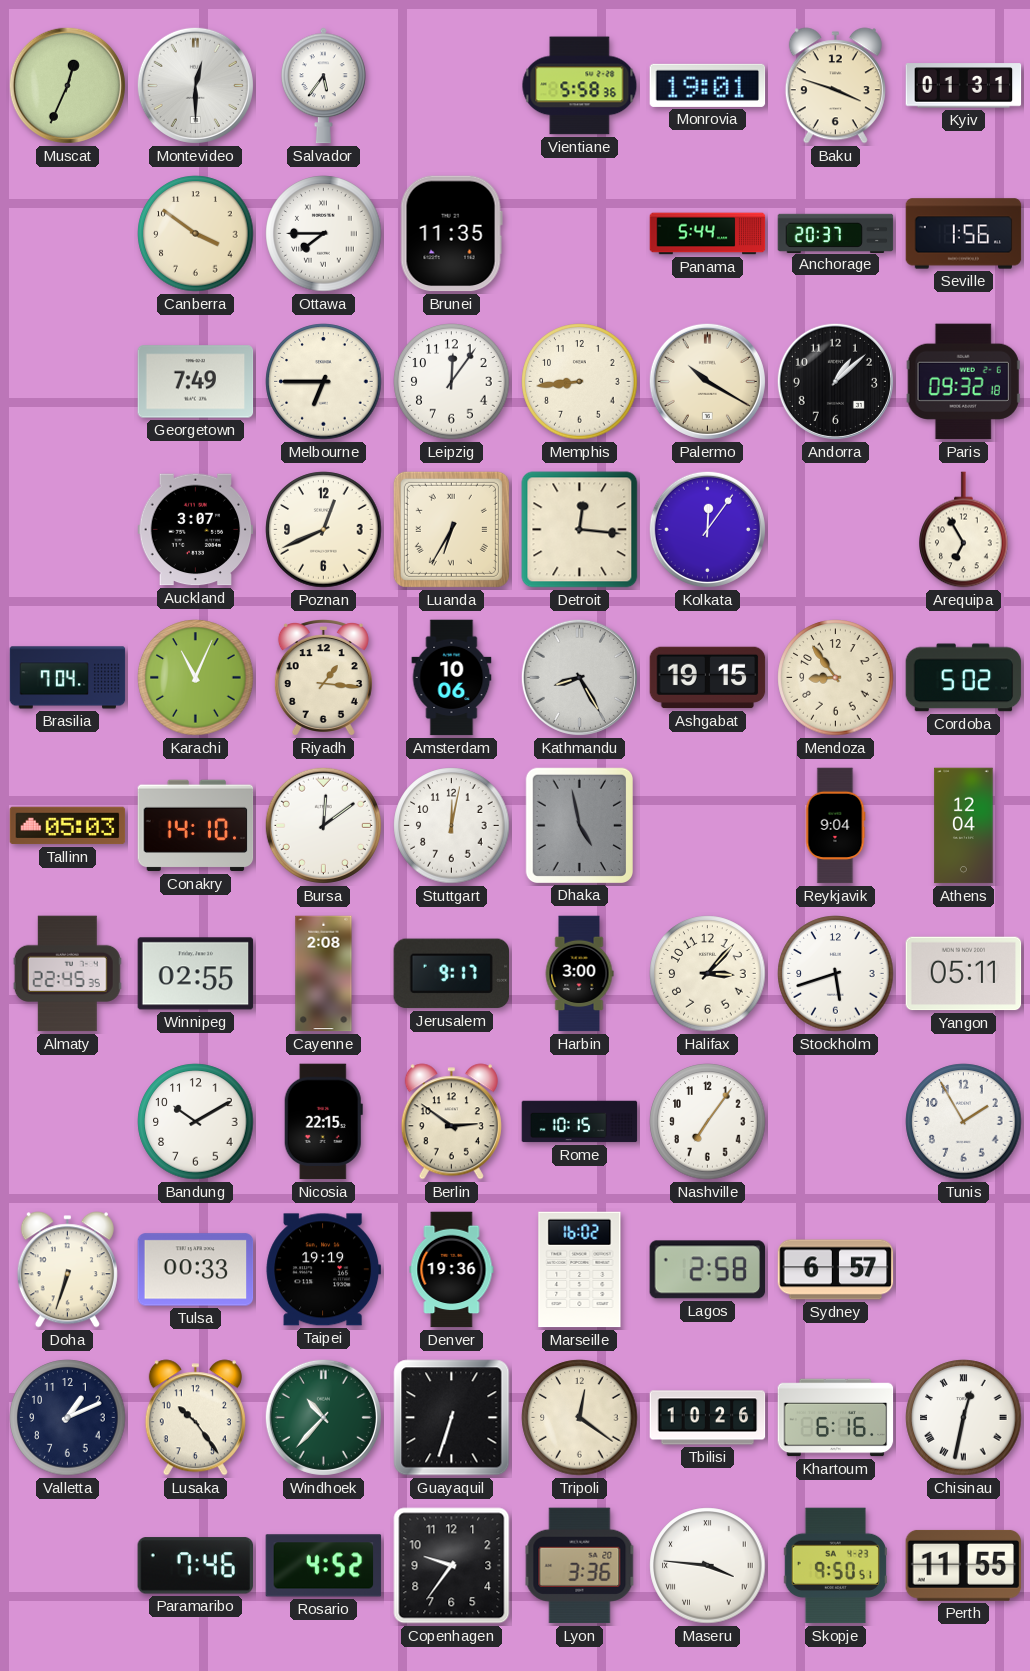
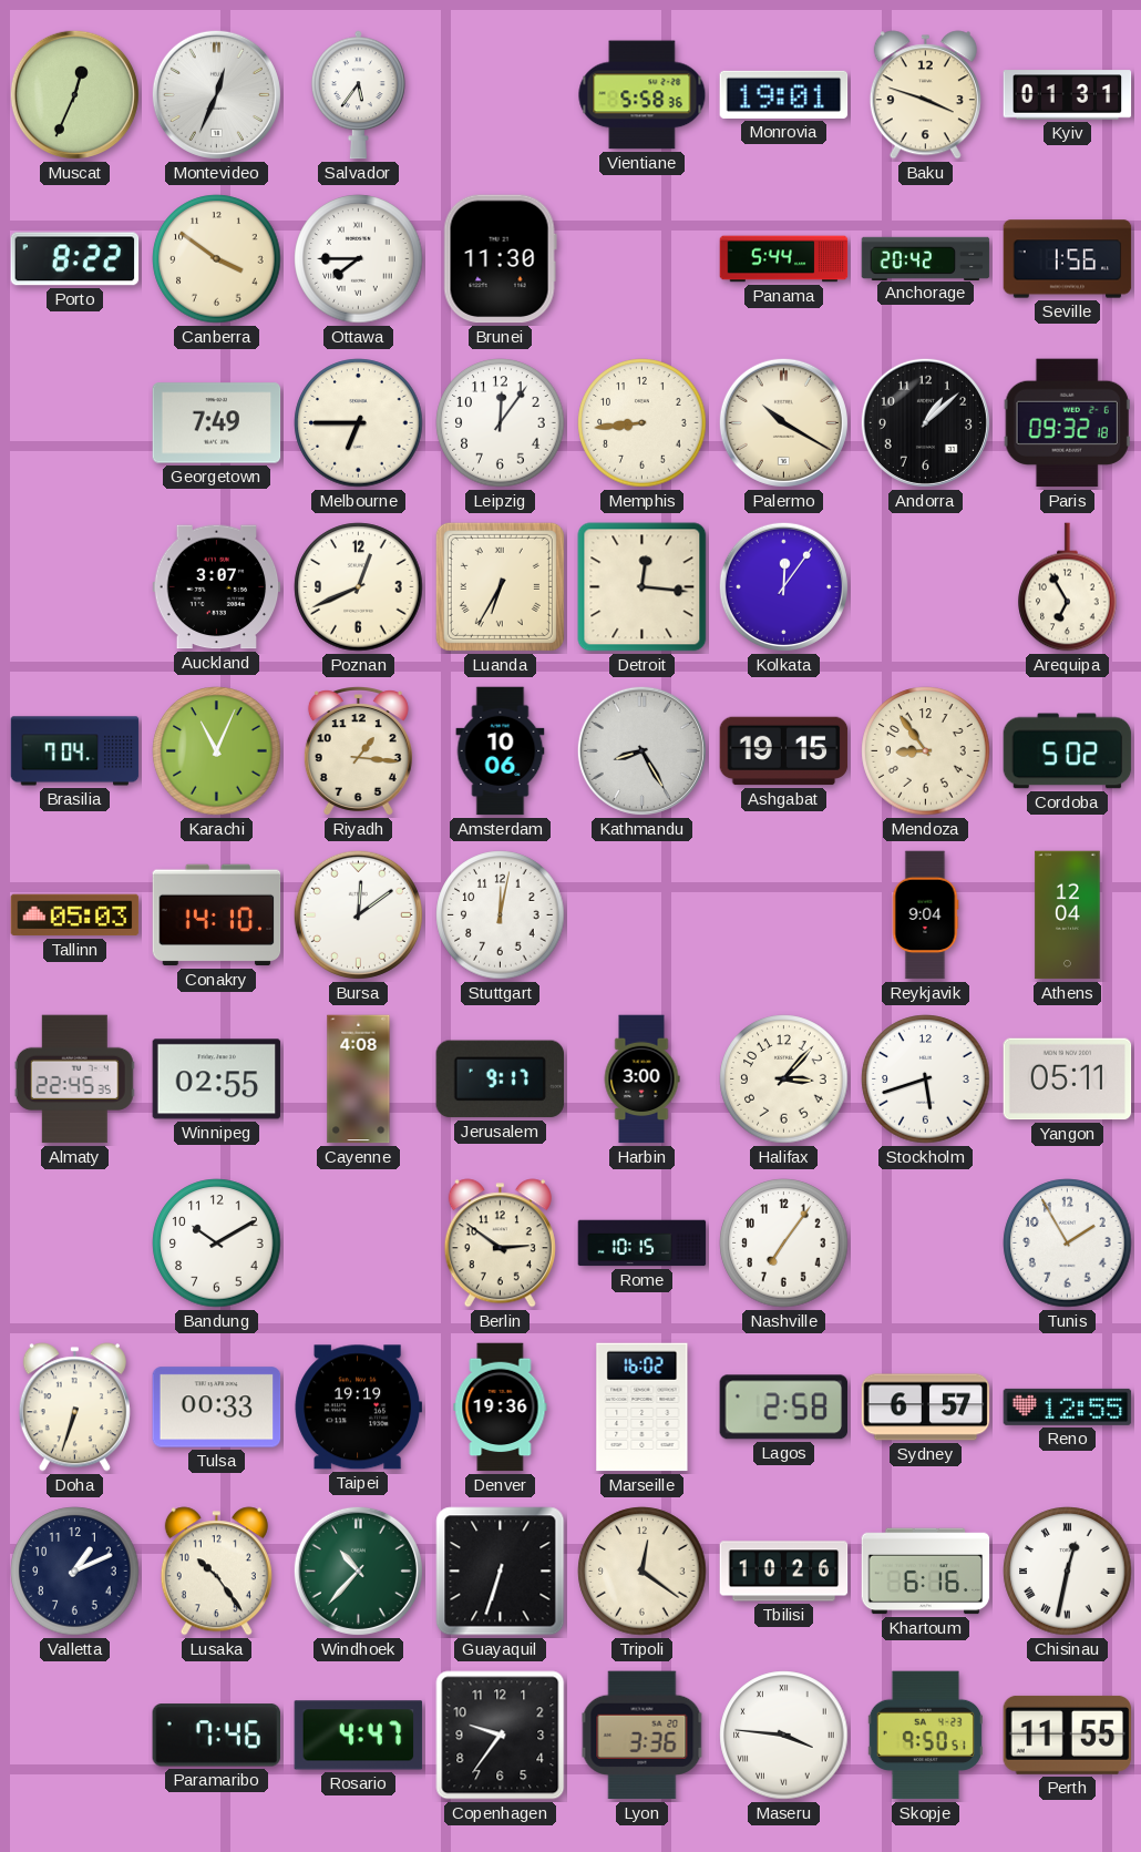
Montevideo: 12:30 -> 12:34 (216, 94)
Porto: none -> 8:22 (75, 259)
Brunei: 11:35 -> 11:30 (500, 259)
Anchorage: 20:37 -> 20:42 (926, 258)
Dhaka: 4:58 -> none (579, 825)
Cayenne: 2:08 -> 4:08 (359, 1080)
Nicosia: 22:15 -> none (323, 1122)
Reno: none -> 12:55 (1068, 1406)
Rosario: 4:52 -> 4:47 (359, 1736)
